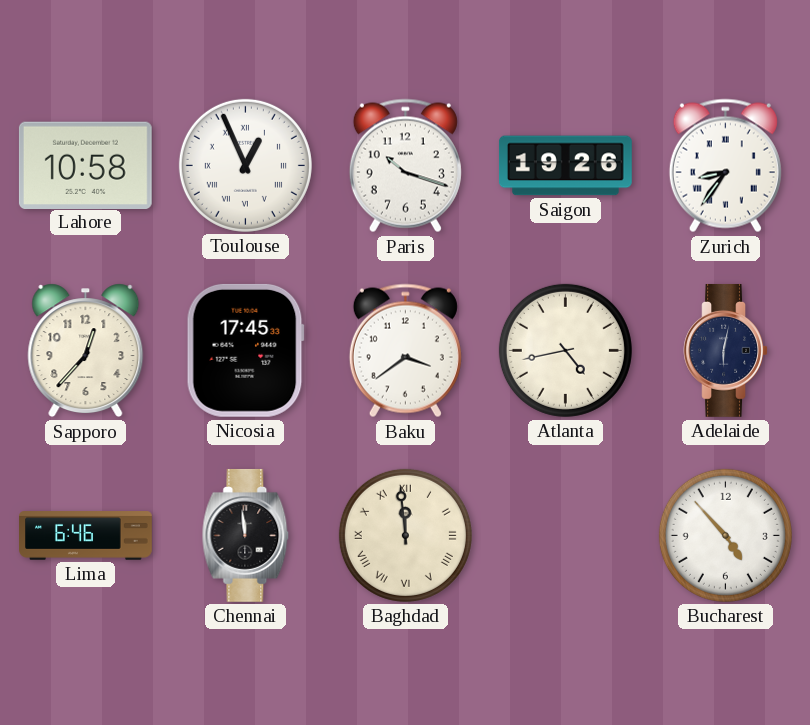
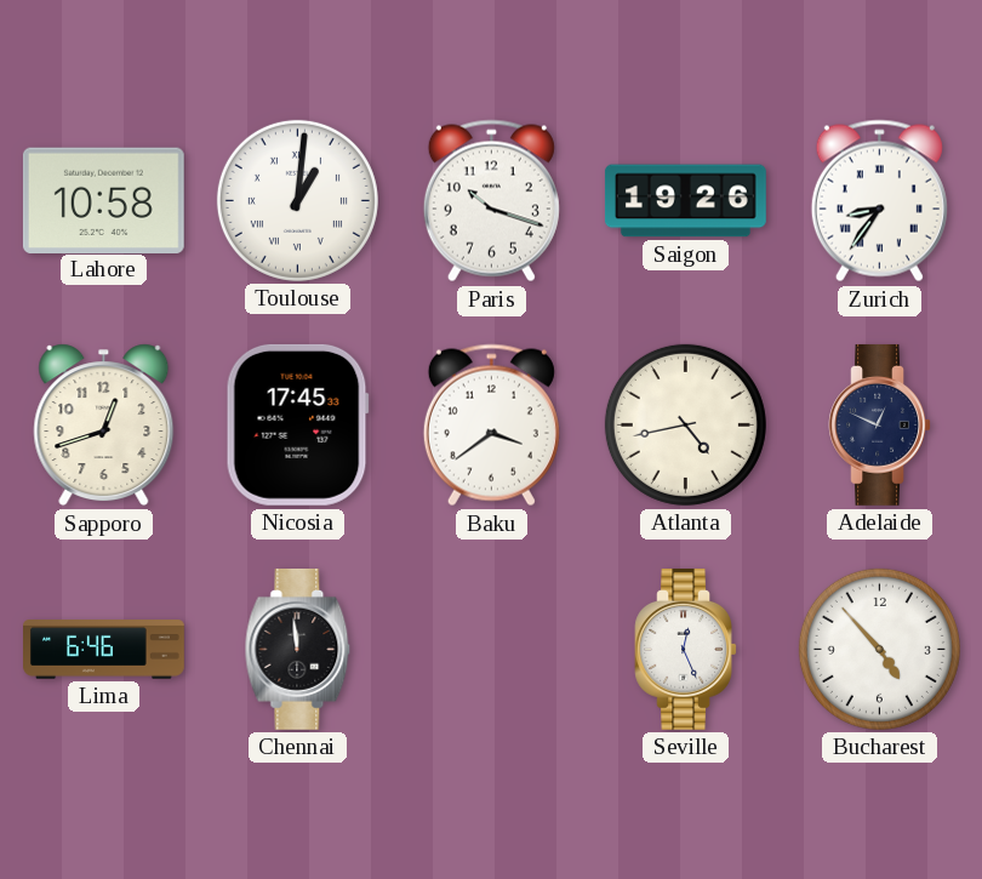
Toulouse: 12:56 -> 1:01 (297, 200)
Sapporo: 12:37 -> 12:42 (104, 426)
Adelaide: 6:02 -> 12:49 (879, 424)
Baghdad: 11:59 -> none (405, 535)
Seville: none -> 12:26 (685, 649)
